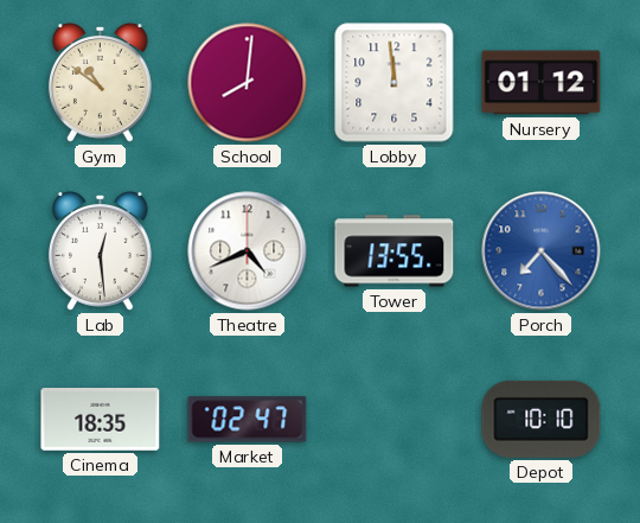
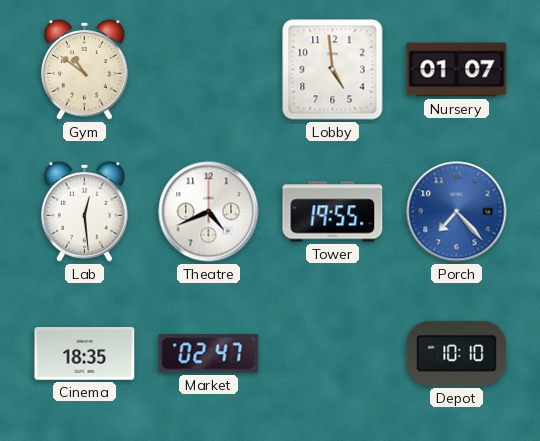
School: 8:01 -> none (248, 83)
Lobby: 11:59 -> 4:59 (333, 70)
Nursery: 01:12 -> 01:07 (457, 70)
Tower: 13:55 -> 19:55 (333, 212)
